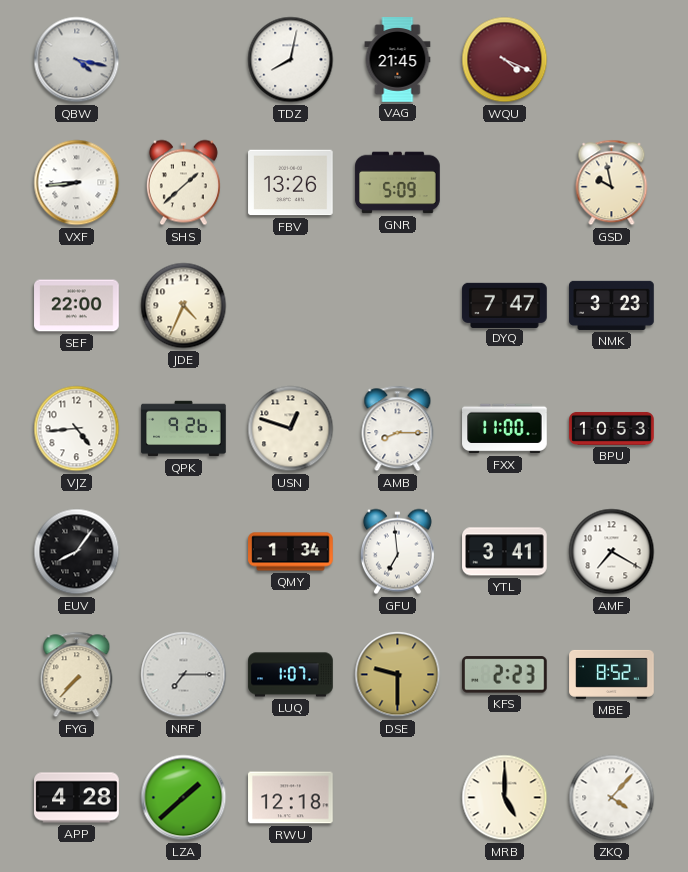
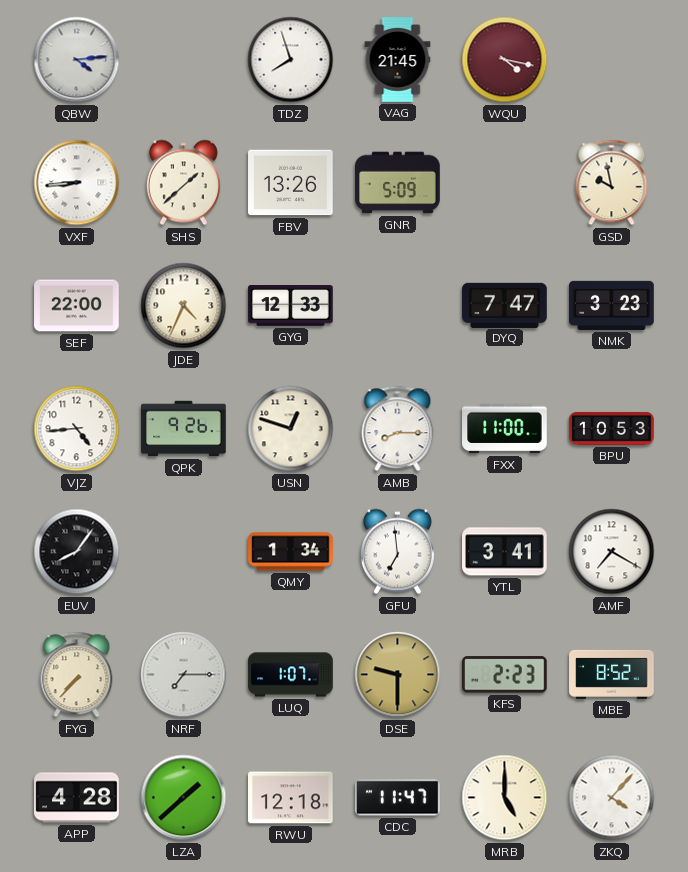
QBW: 4:17 -> 4:14 (77, 60)
TDZ: 8:02 -> 7:57 (291, 60)
WQU: 4:19 -> 4:17 (505, 60)
GYG: none -> 12:33 (291, 306)
CDC: none -> 11:47 (398, 798)
